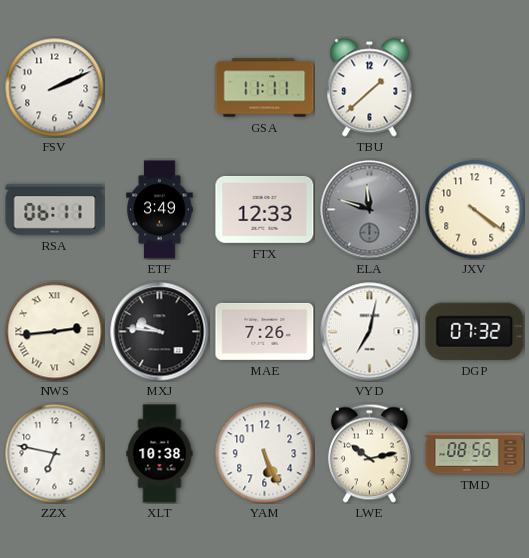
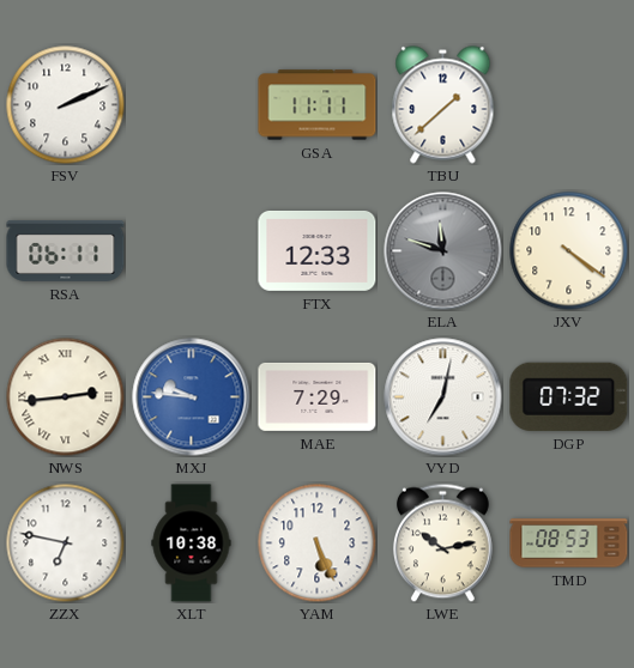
ETF: 3:49 -> none (160, 210)
MXJ dial: black -> blue (192, 397)
MAE: 7:26 -> 7:29 (318, 396)
TMD: 08:56 -> 08:53 (569, 543)
